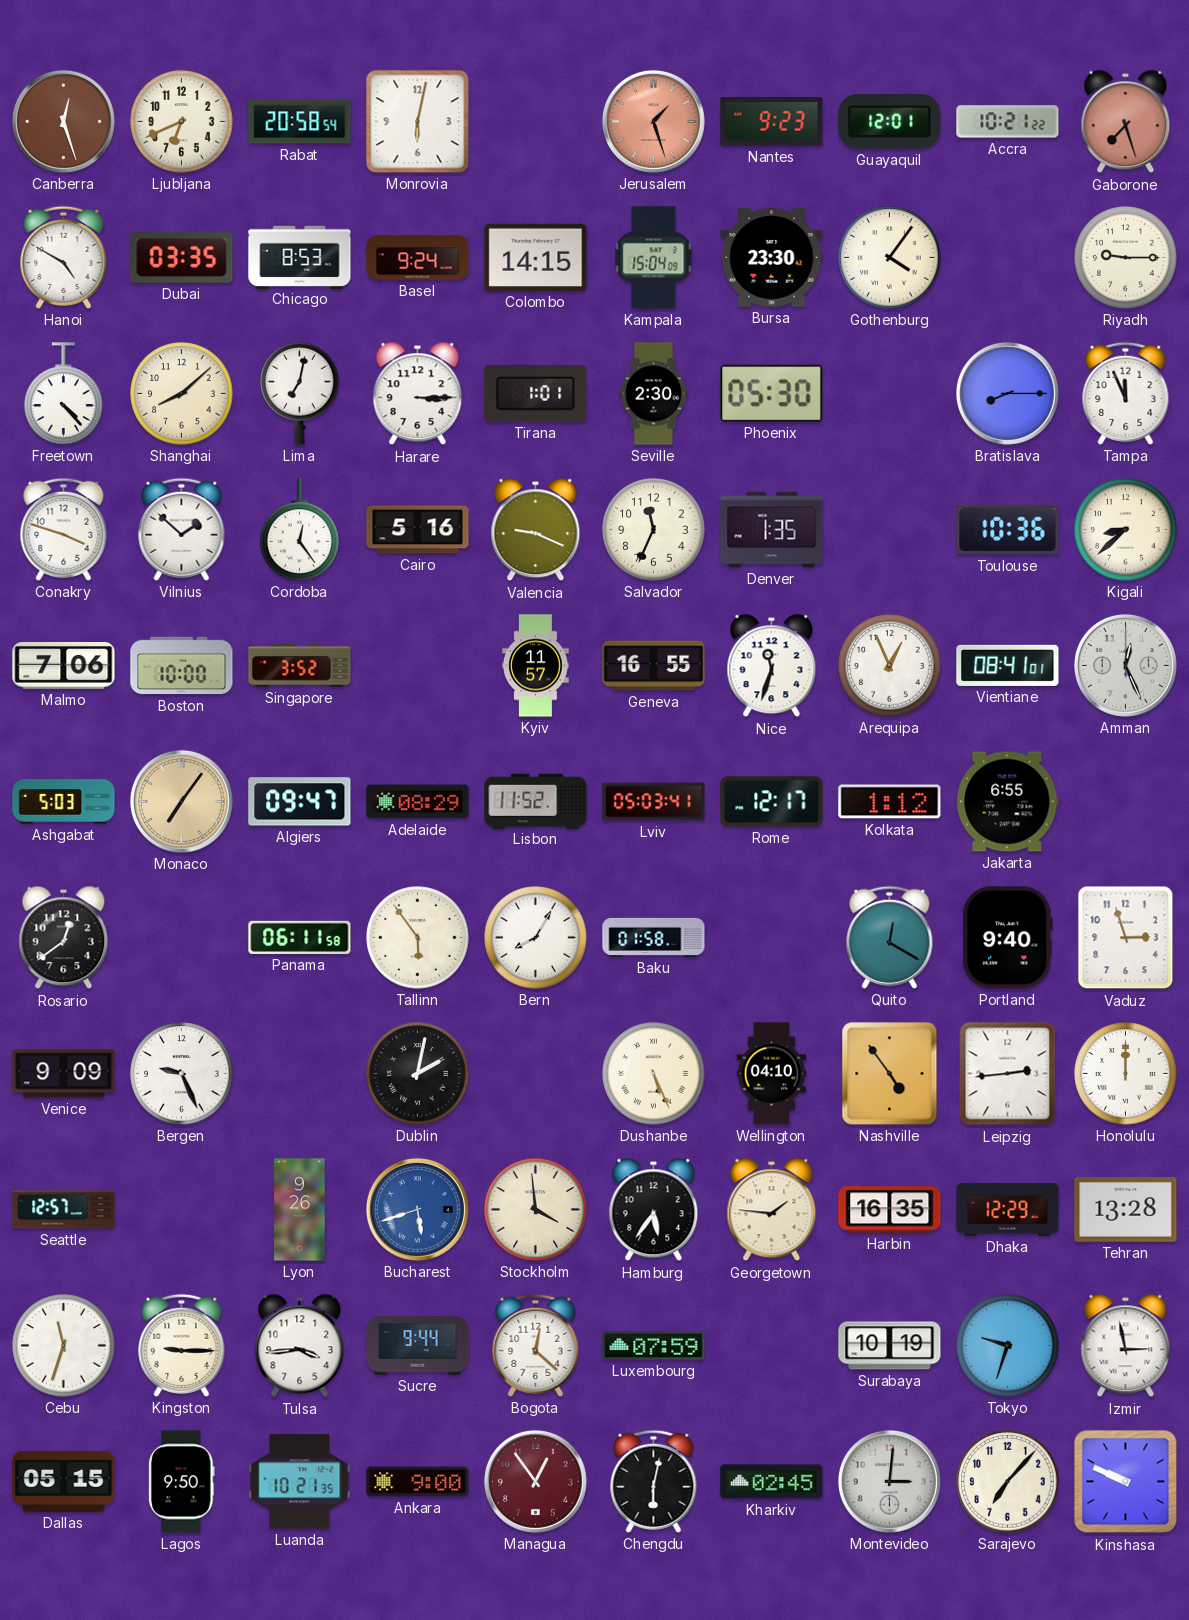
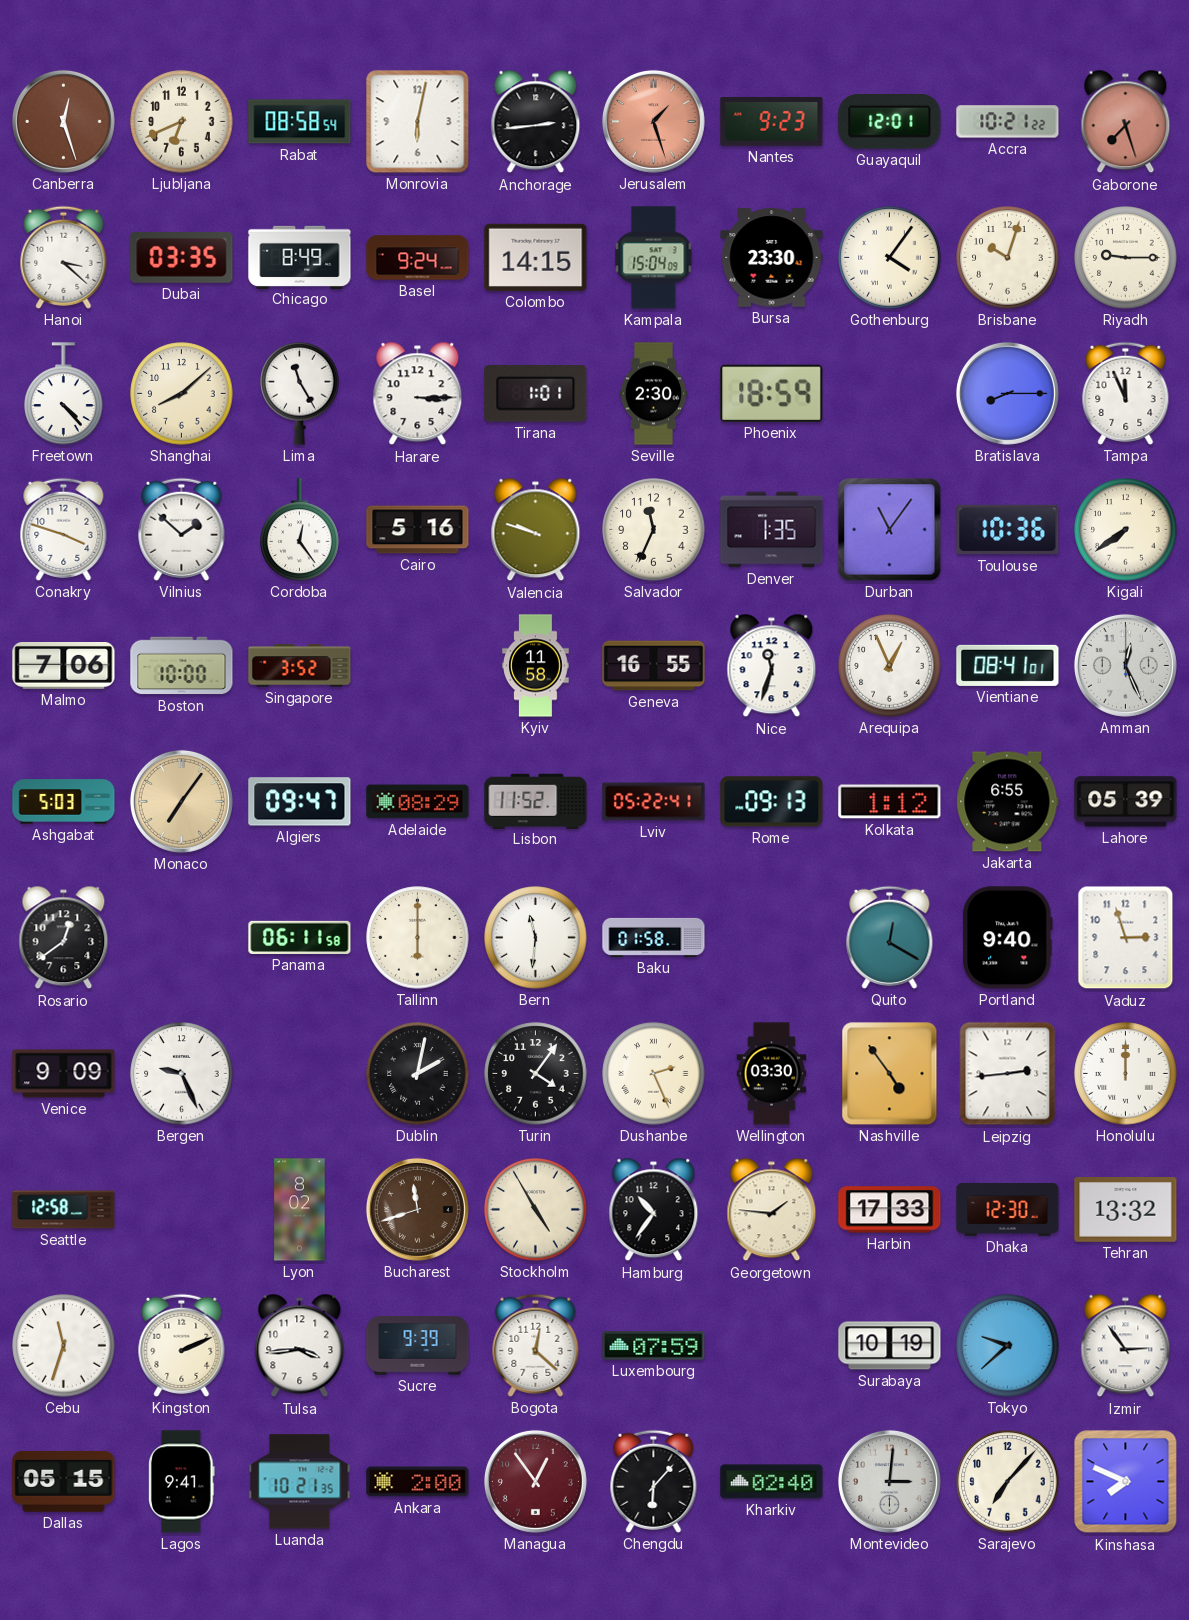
Rabat: 20:58 -> 08:58 (300, 122)
Anchorage: none -> 2:44 (536, 122)
Hanoi: 4:50 -> 3:22 (64, 257)
Chicago: 8:53 -> 8:49 (300, 257)
Brisbane: none -> 10:03 (1008, 258)
Lima: 7:02 -> 11:25 (300, 393)
Phoenix: 05:30 -> 18:59 (772, 393)
Valencia: 9:19 -> 9:48 (536, 530)
Durban: none -> 11:06 (890, 530)
Kigali: 8:38 -> 7:39 (1126, 530)
Kyiv: 11:57 -> 11:58 (536, 666)
Lviv: 05:03 -> 05:22 (654, 802)
Rome: 12:17 -> 09:13 (772, 802)
Lahore: none -> 05:39 (1126, 802)
Tallinn: 5:54 -> 6:00 (418, 938)
Bern: 8:05 -> 11:31 (536, 938)
Turin: none -> 4:06 (536, 1074)
Dushanbe: 5:26 -> 2:26 (654, 1074)
Wellington: 04:10 -> 03:30 (772, 1074)
Seattle: 12:57 -> 12:58 (64, 1210)
Lyon: 9:26 -> 8:02 (300, 1210)
Bucharest: 5:42 -> 11:42 (417, 1209)
Bucharest dial: blue -> brown (417, 1209)
Stockholm: 3:59 -> 4:55 (536, 1210)
Hamburg: 5:36 -> 10:36 (654, 1210)
Harbin: 16:35 -> 17:33 (890, 1210)
Dhaka: 12:29 -> 12:30 (1008, 1209)
Tehran: 13:28 -> 13:32 (1126, 1210)
Kingston: 9:15 -> 2:11 (182, 1345)
Sucre: 9:44 -> 9:39 (418, 1346)
Tokyo: 9:33 -> 9:38 (1008, 1346)
Izmir: 2:58 -> 2:54 (1126, 1346)
Lagos: 9:50 -> 9:41 (182, 1482)
Ankara: 9:00 -> 2:00 (418, 1482)
Chengdu: 6:02 -> 6:07 (654, 1481)
Kharkiv: 02:45 -> 02:40 (772, 1482)
Kinshasa: 9:49 -> 7:49 (1126, 1482)
